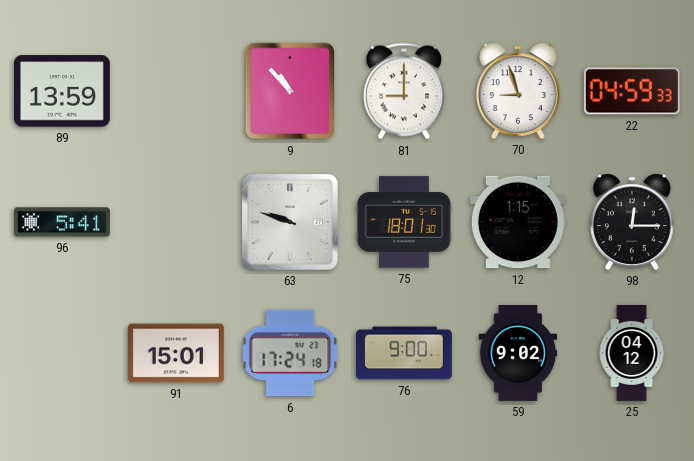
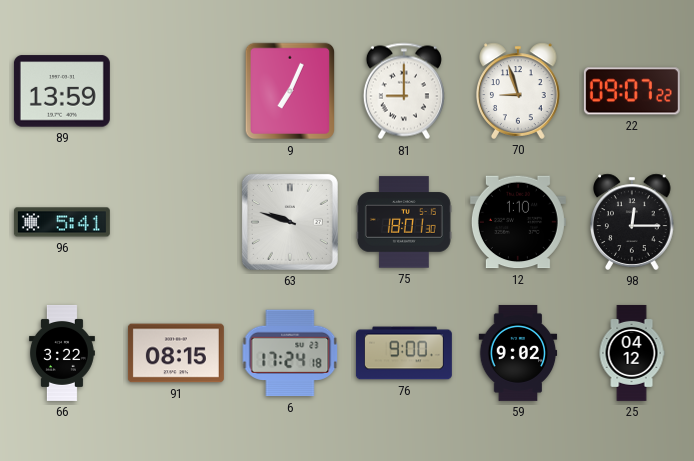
9: 10:53 -> 7:04 (290, 91)
22: 04:59 -> 09:07 (632, 91)
12: 1:15 -> 1:10 (518, 222)
66: none -> 3:22 (62, 353)
91: 15:01 -> 08:15 (176, 353)
